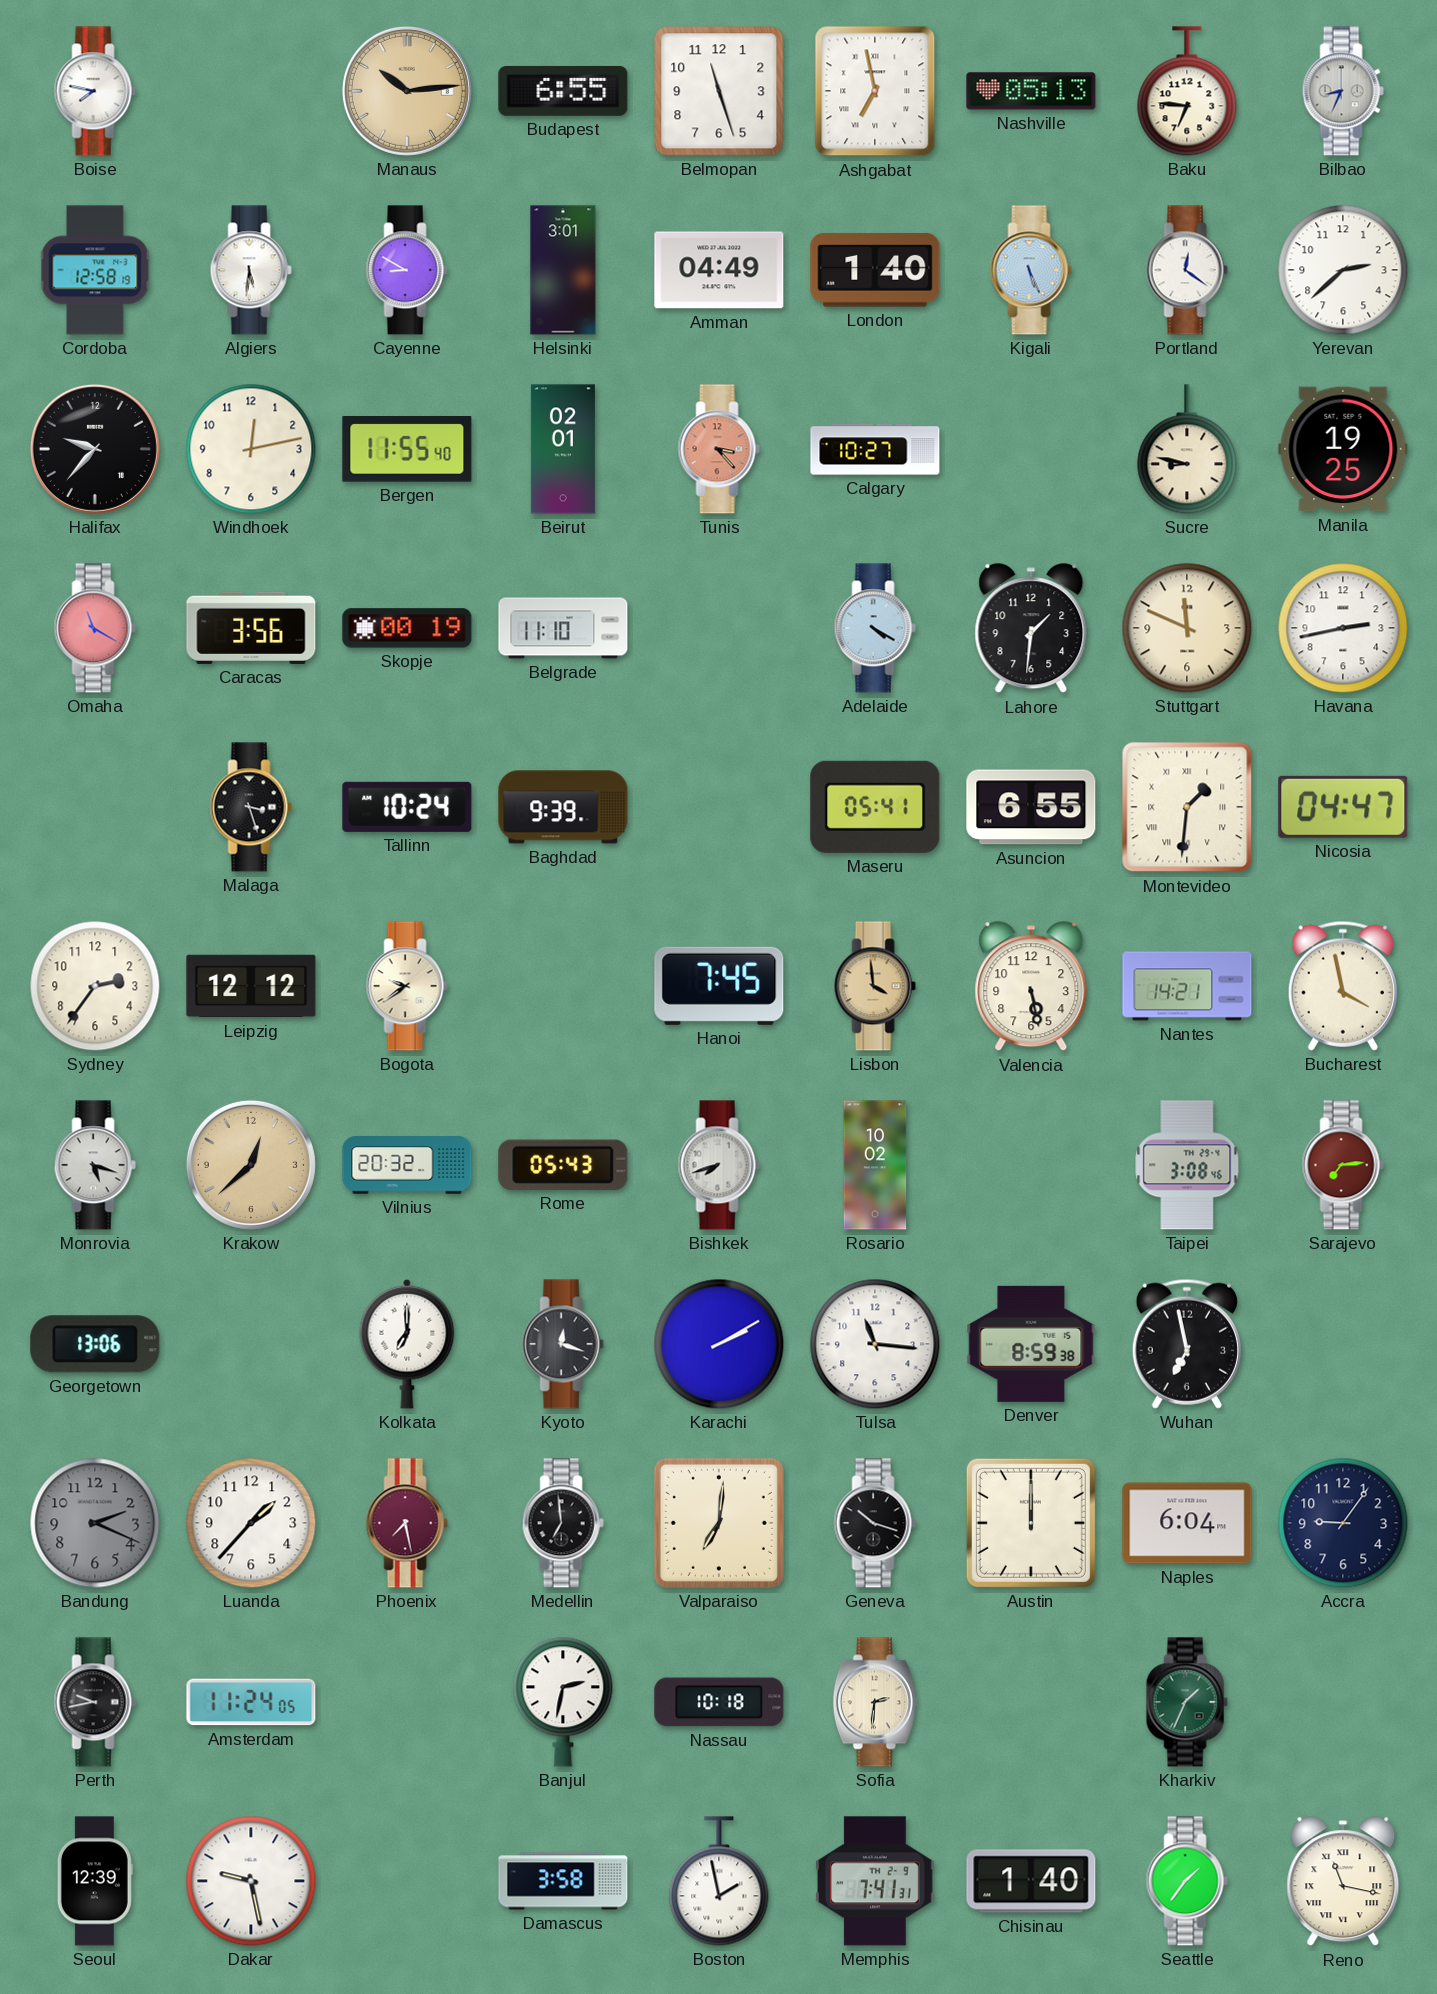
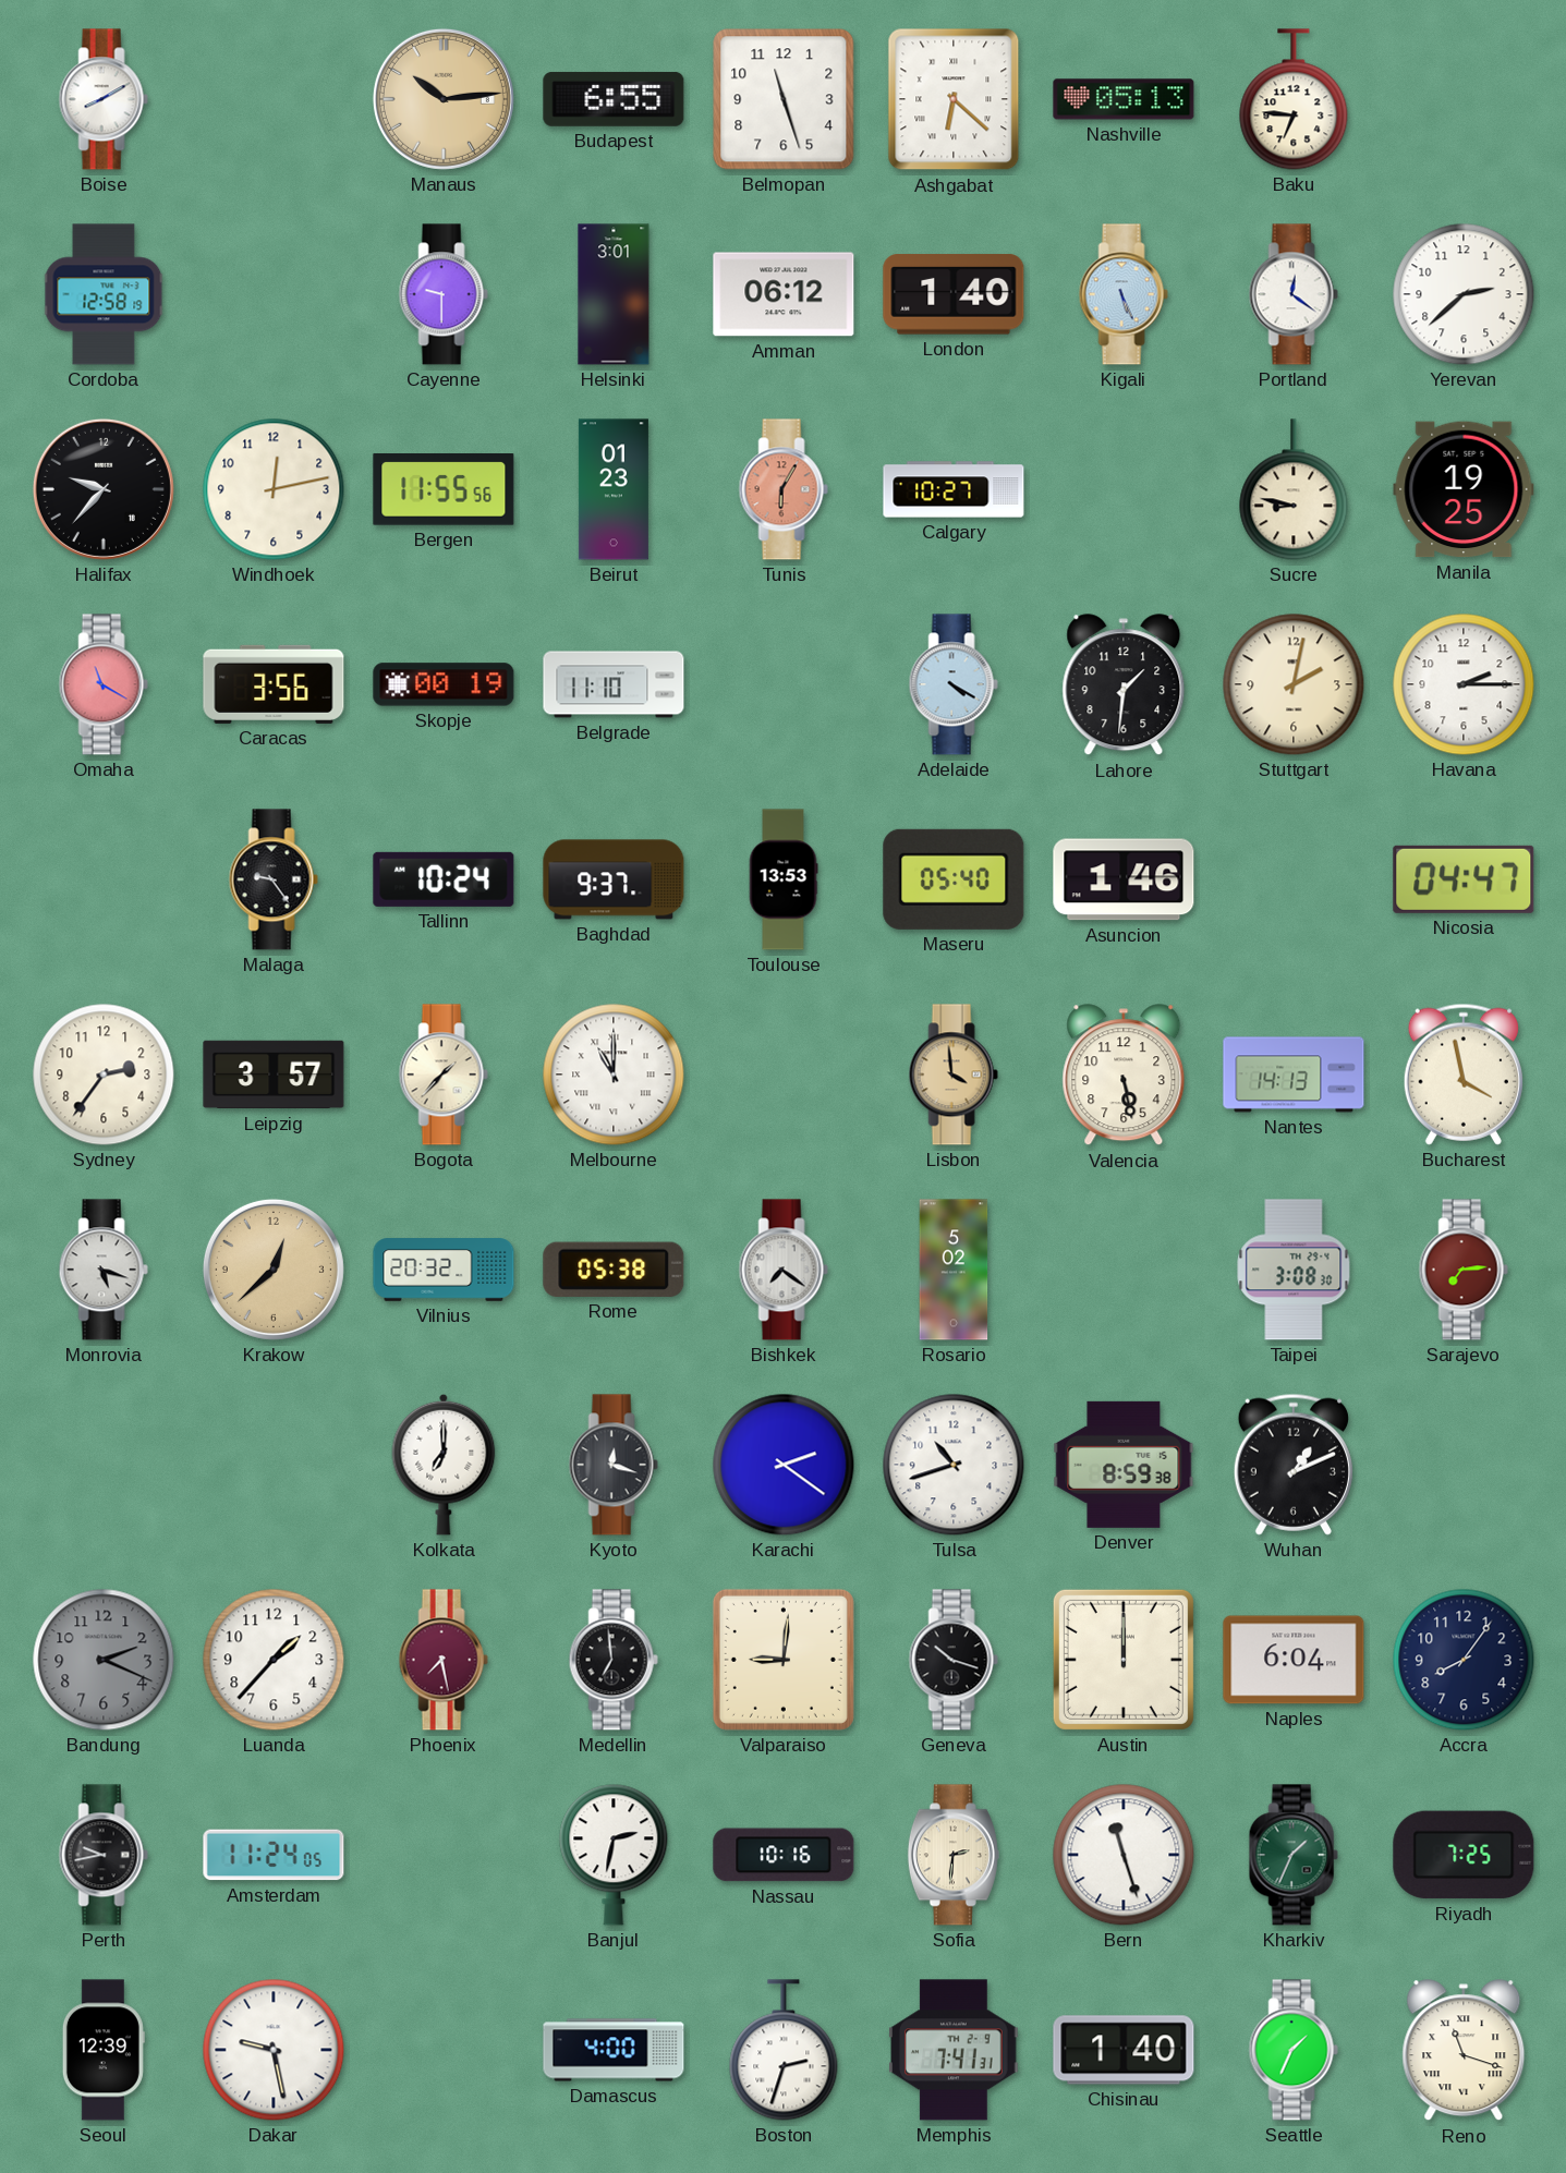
Boise: 7:47 -> 8:10 (104, 99)
Ashgabat: 6:58 -> 6:22 (954, 99)
Bilbao: 8:34 -> none (1343, 91)
Algiers: 5:31 -> none (251, 270)
Cayenne: 8:50 -> 9:30 (444, 294)
Amman: 04:49 -> 06:12 (784, 294)
Bergen: 11:55:40 -> 11:55:56 (444, 489)
Beirut: 02:01 -> 01:23 (614, 489)
Tunis: 3:23 -> 6:05 (784, 489)
Stuttgart: 11:49 -> 2:02 (1294, 684)
Havana: 2:43 -> 2:15 (1464, 684)
Malaga: 3:27 -> 9:24 (274, 879)
Baghdad: 9:39 -> 9:37 (614, 879)
Toulouse: none -> 13:53 (784, 879)
Maseru: 05:41 -> 05:40 (954, 879)
Asuncion: 6:55 -> 1:46 (1124, 879)
Montevideo: 1:31 -> none (1187, 807)
Leipzig: 12:12 -> 3:57 (274, 1075)
Bogota: 9:39 -> 1:37 (444, 1075)
Melbourne: none -> 11:00 (614, 1075)
Hanoi: 7:45 -> none (719, 986)
Nantes: 14:21 -> 14:13 (1294, 1075)
Rome: 05:43 -> 05:38 (614, 1270)
Bishkek: 7:42 -> 7:21 (784, 1270)
Rosario: 10:02 -> 5:02 (954, 1270)
Taipei: 3:08:46 -> 3:08:30 (1294, 1270)
Georgetown: 13:06 -> none (95, 1344)
Karachi: 2:10 -> 2:21 (784, 1465)
Tulsa: 11:16 -> 10:42 (954, 1465)
Wuhan: 6:58 -> 1:11 (1294, 1465)
Valparaiso: 7:01 -> 9:01 (784, 1660)
Accra: 9:06 -> 8:06 (1464, 1660)
Nassau: 10:18 -> 10:16 (784, 1855)
Bern: none -> 11:27 (1124, 1855)
Riyadh: none -> 7:25 (1464, 1855)
Damascus: 3:58 -> 4:00 (614, 2050)
Boston: 1:58 -> 2:33 (784, 2050)
Seattle: 1:36 -> 1:34 (1294, 2050)
Reno: 11:17 -> 11:18 (1464, 2051)
